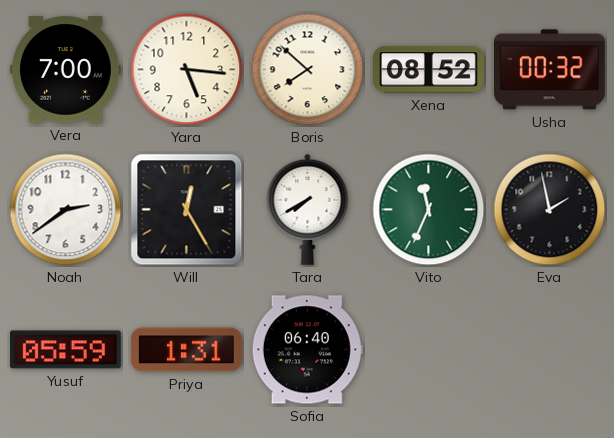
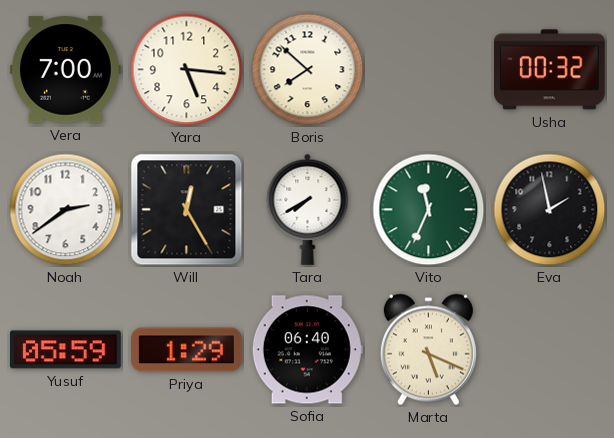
Xena: 08:52 -> none (429, 70)
Priya: 1:31 -> 1:29 (186, 350)
Marta: none -> 5:19 (428, 350)
